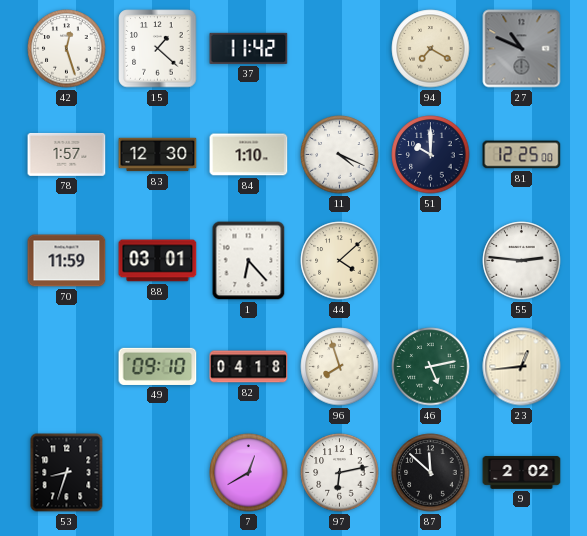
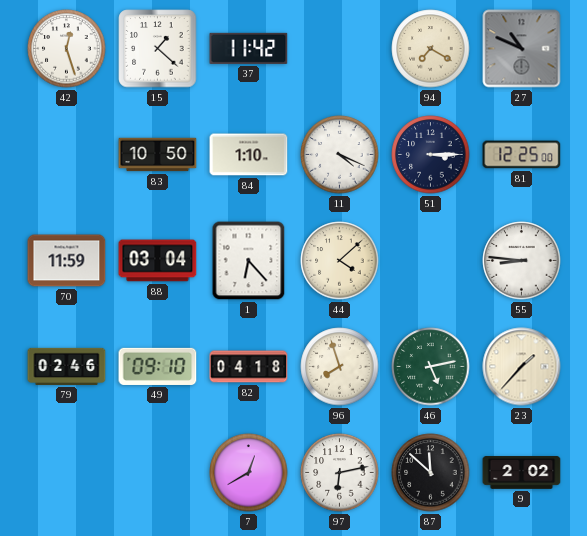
78: 1:57 -> none (67, 154)
83: 12:30 -> 10:50 (158, 155)
51: 10:00 -> 3:15 (431, 155)
88: 03:01 -> 03:04 (158, 261)
55: 2:46 -> 8:46 (522, 261)
79: none -> 02:46 (67, 366)
23: 12:44 -> 1:37 (522, 367)
53: 8:33 -> none (67, 473)
